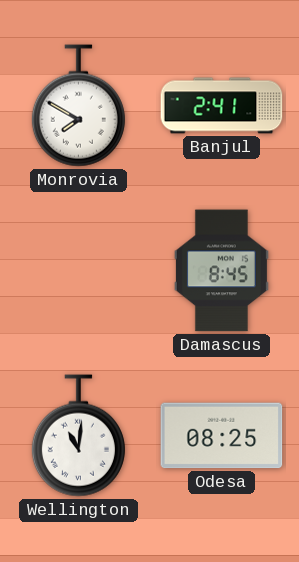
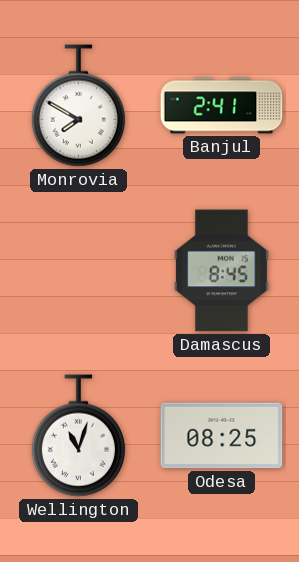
Wellington: 11:01 -> 11:03 (78, 436)
